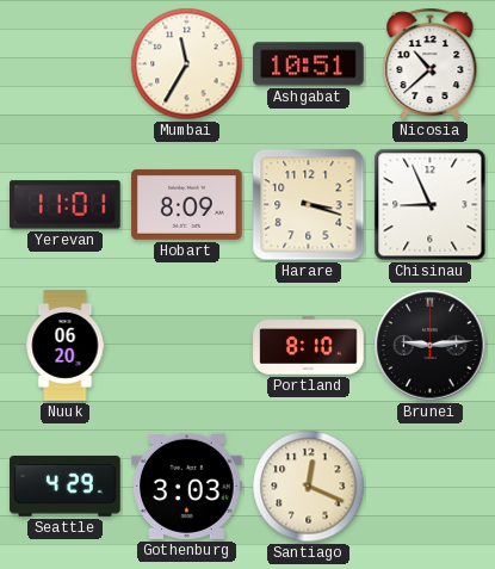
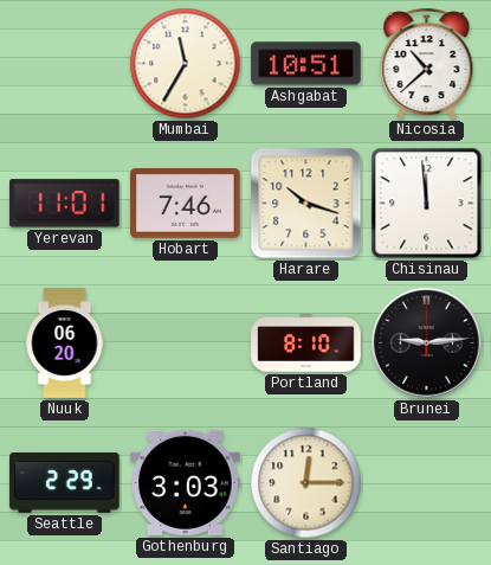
Hobart: 8:09 -> 7:46 (186, 203)
Harare: 3:18 -> 10:18 (306, 204)
Chisinau: 8:56 -> 11:59 (427, 204)
Seattle: 4:29 -> 2:29 (65, 482)
Santiago: 12:19 -> 12:15 (306, 483)
